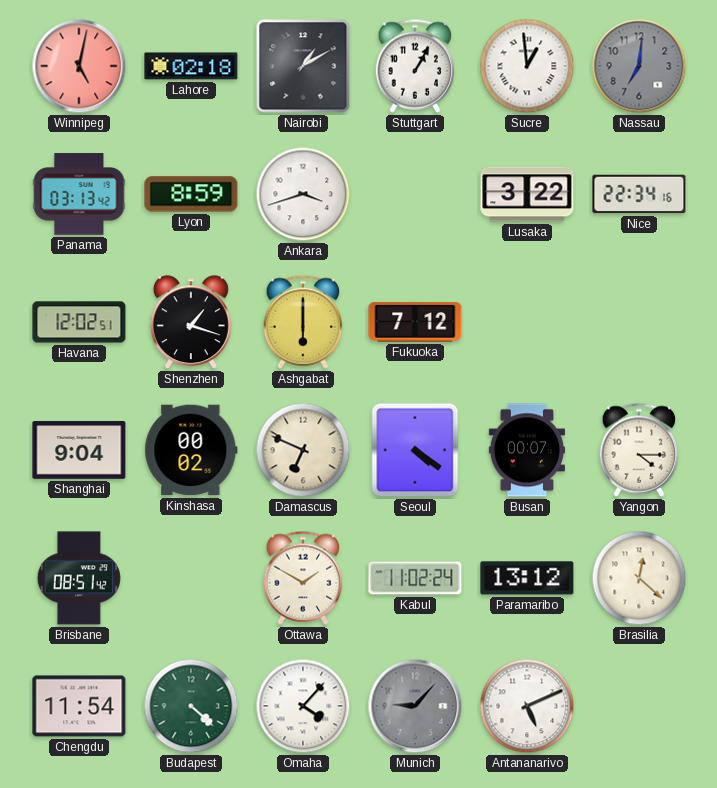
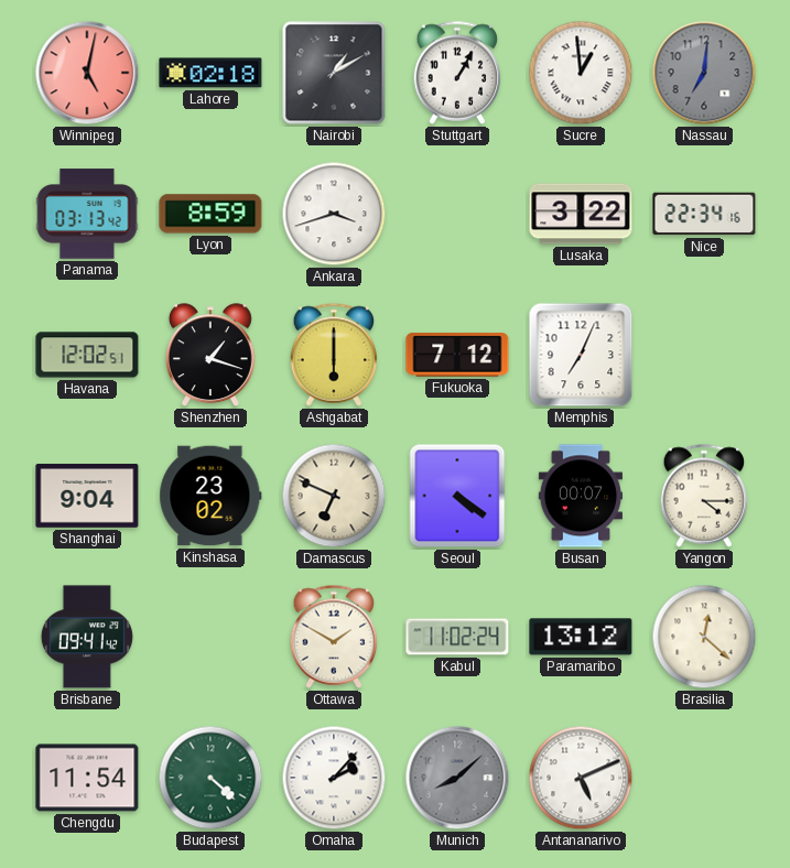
Memphis: none -> 7:04 (581, 355)
Kinshasa: 00:02 -> 23:02 (210, 496)
Brisbane: 08:51 -> 09:41 (87, 637)
Omaha: 4:07 -> 2:07 (334, 778)
Munich: 9:07 -> 8:08 (457, 778)
